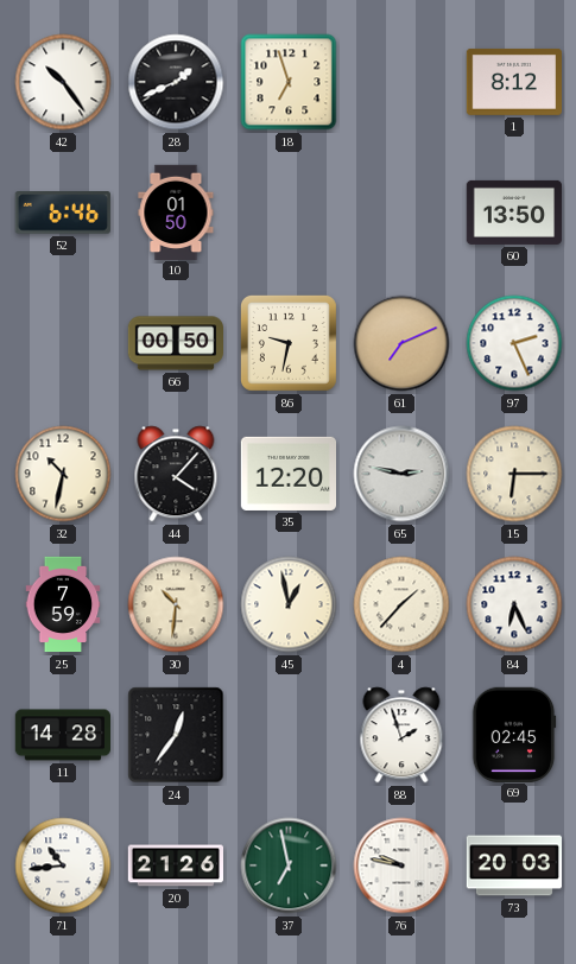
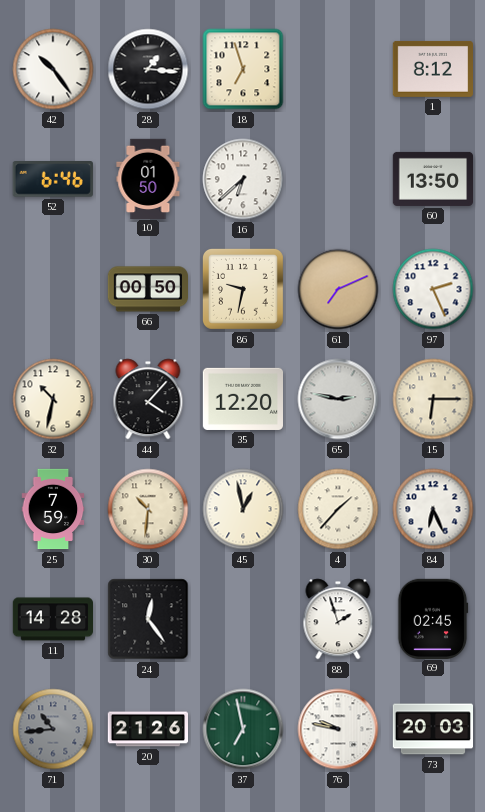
28: 1:41 -> 1:16 (148, 69)
16: none -> 6:38 (243, 179)
24: 12:36 -> 12:24 (148, 619)
71 dial: white -> grey (53, 729)
